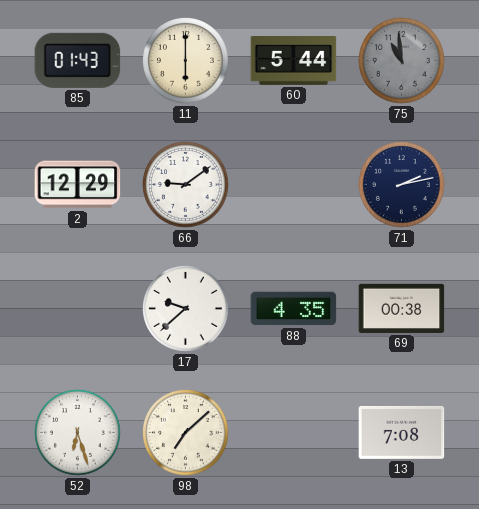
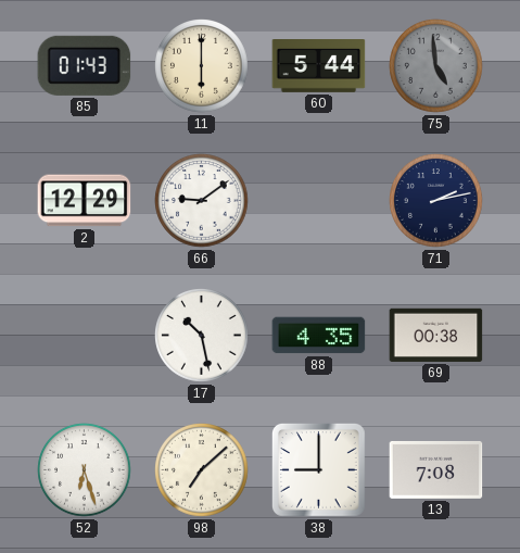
75: 10:59 -> 4:59 (436, 66)
17: 9:38 -> 10:28 (202, 336)
38: none -> 9:00 (318, 469)
